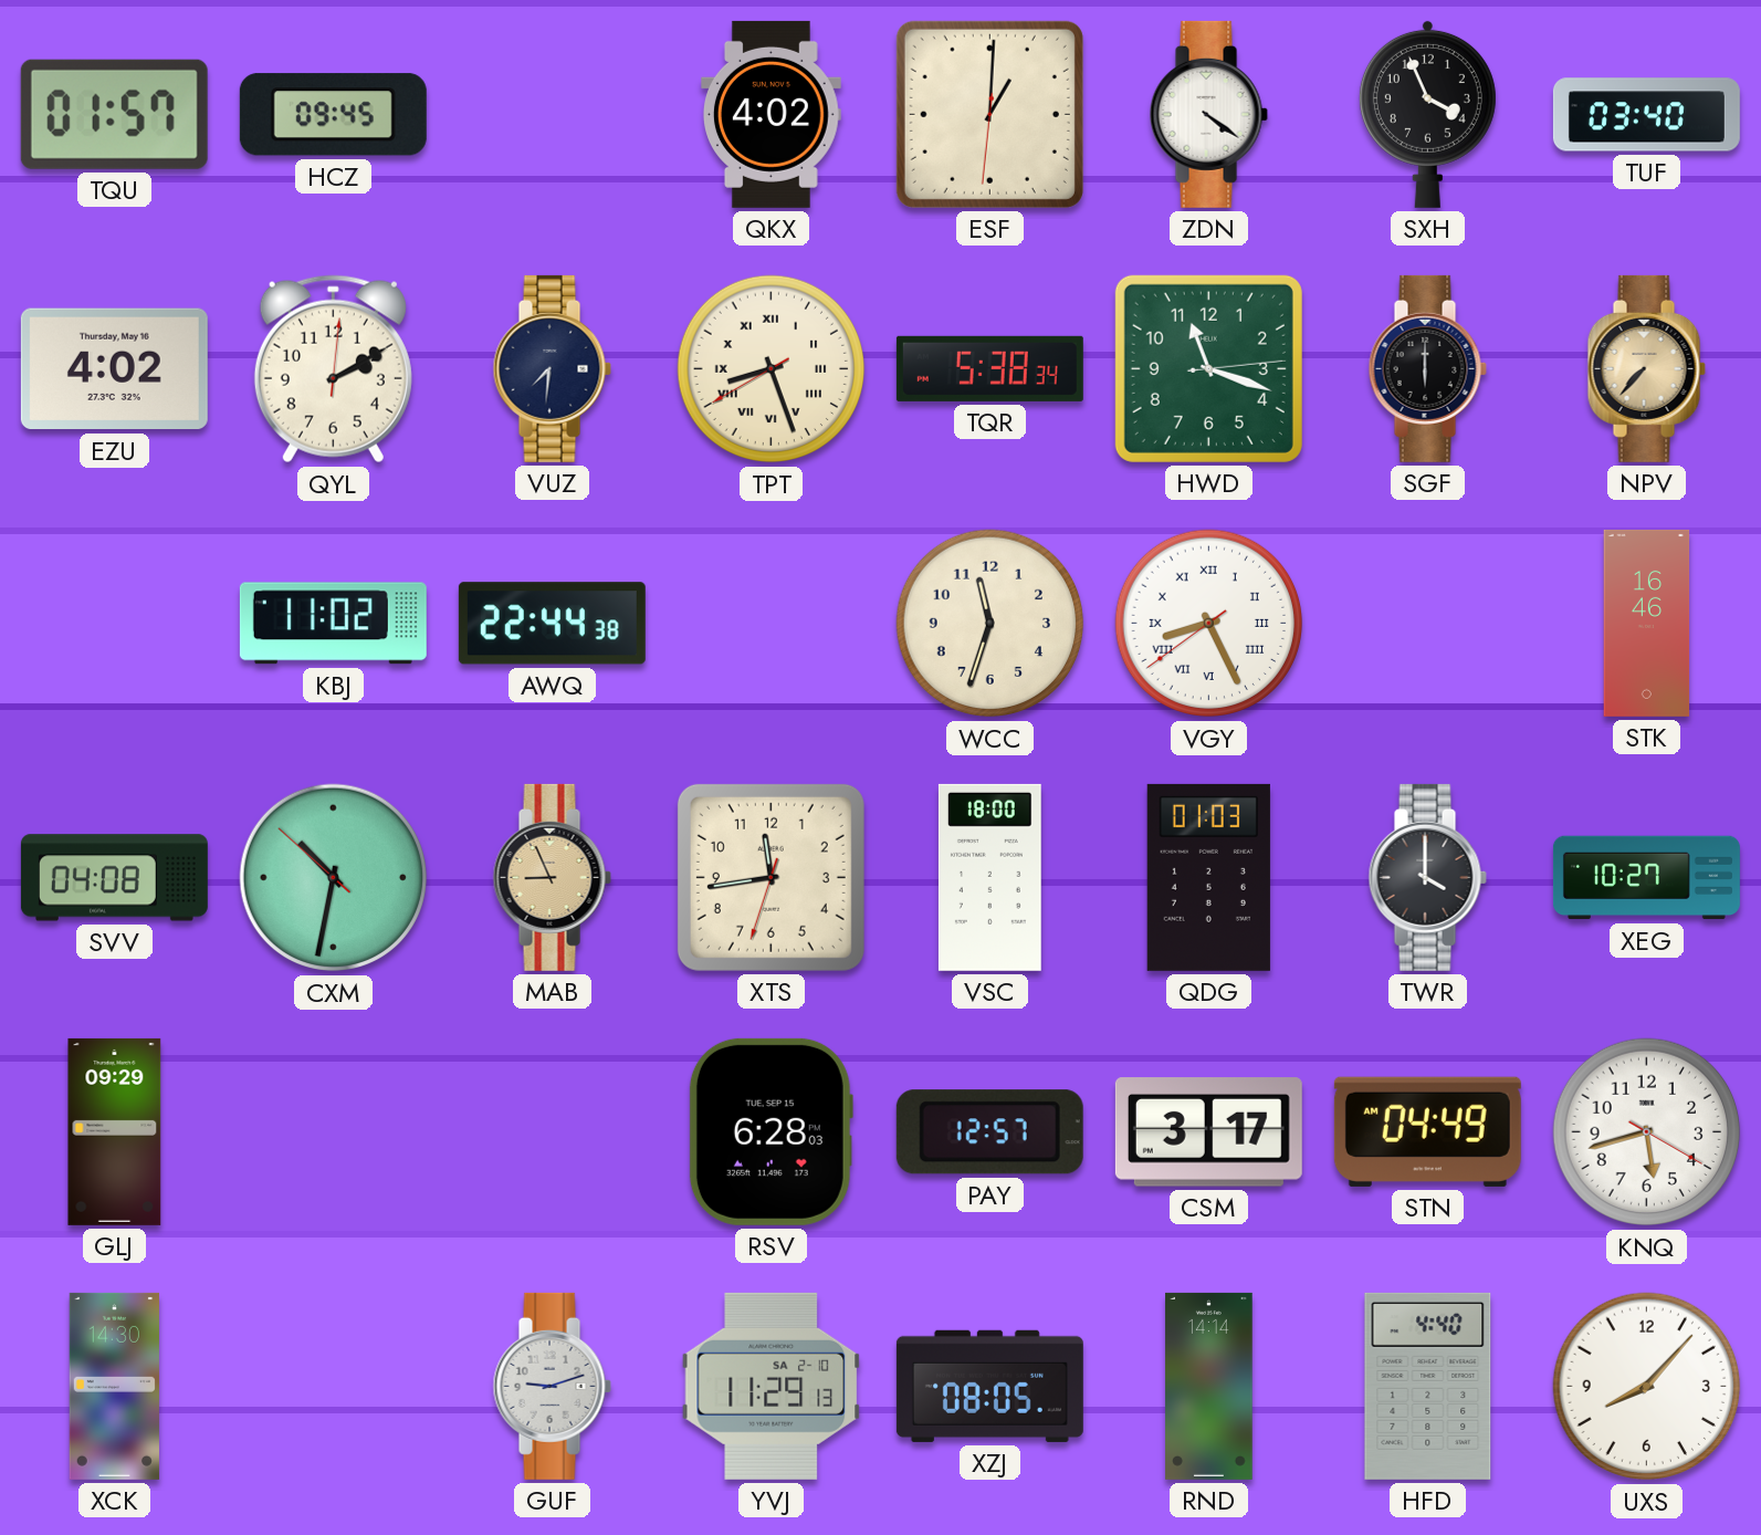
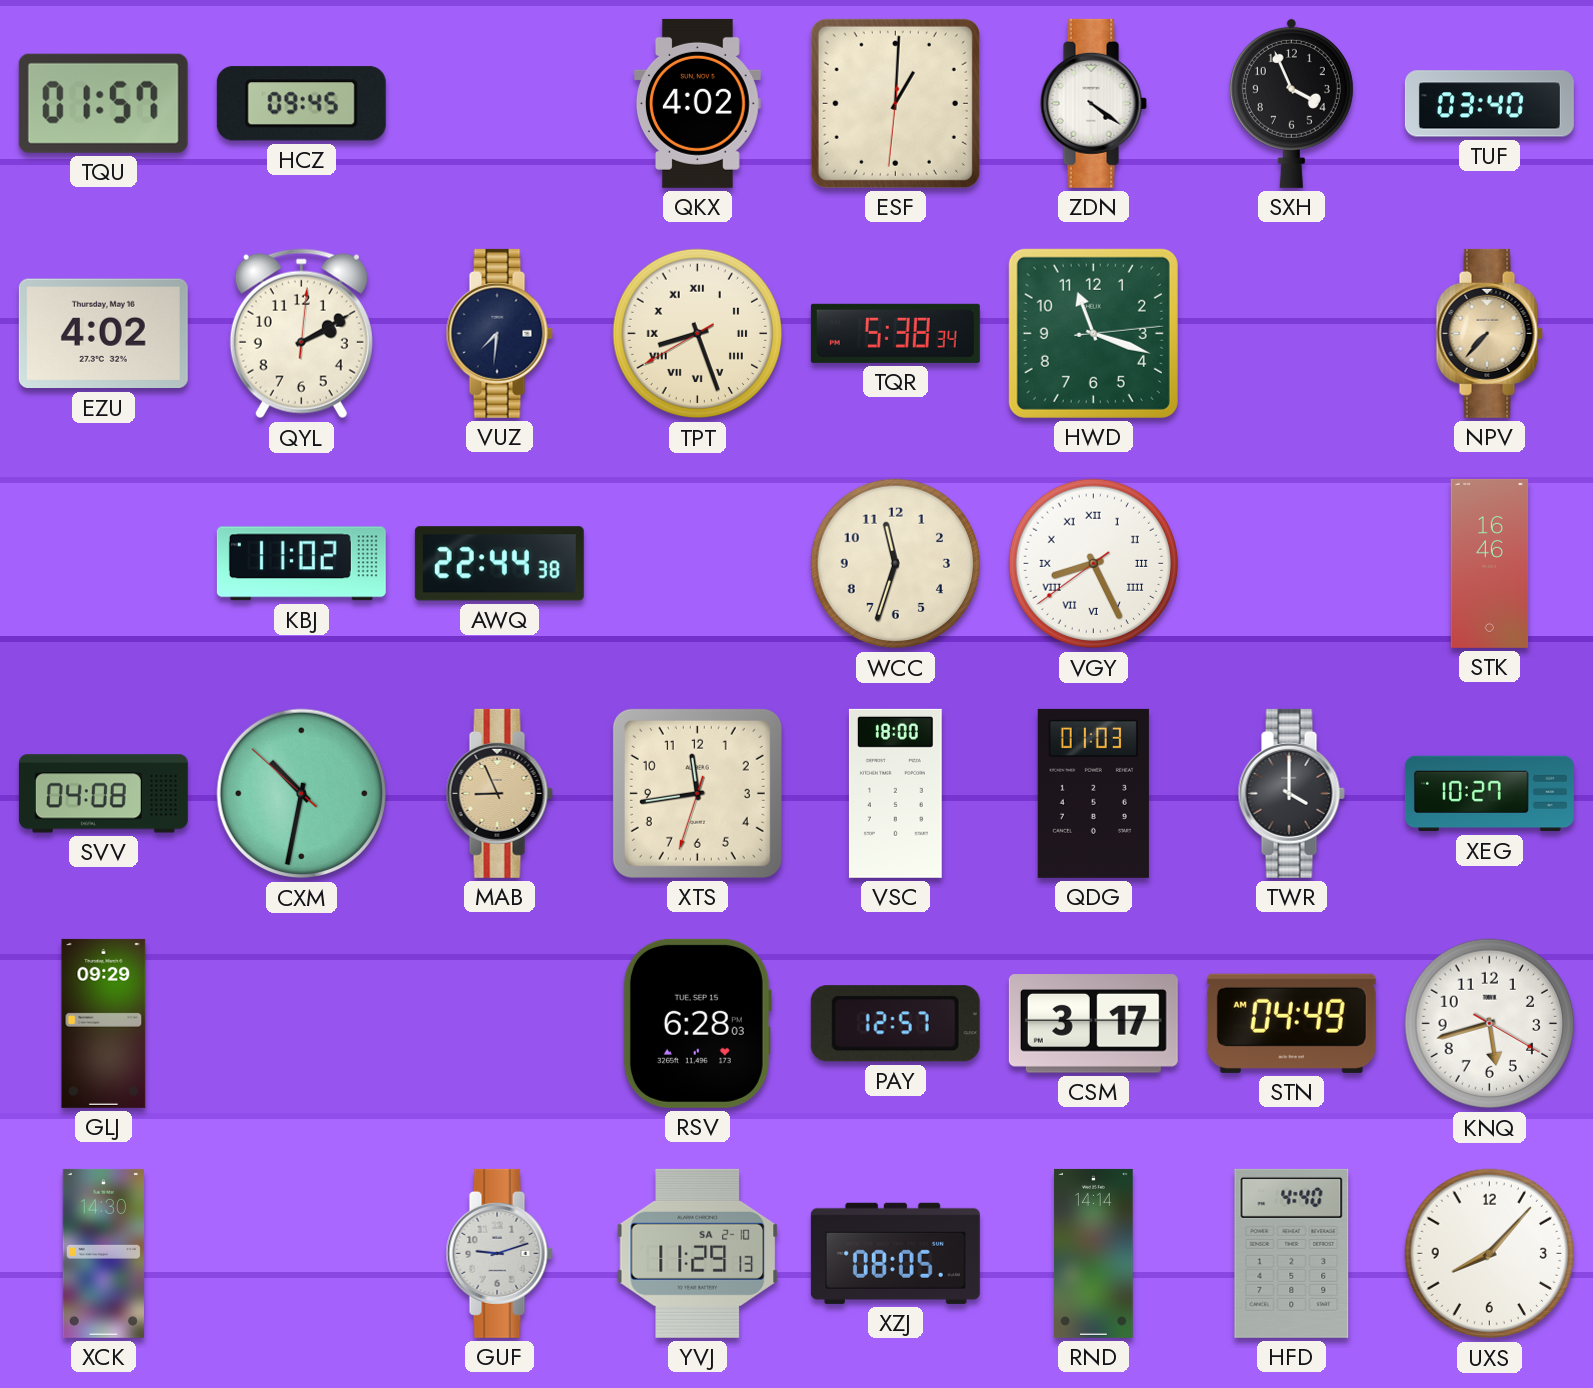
SGF: 6:00 -> none (1427, 368)
